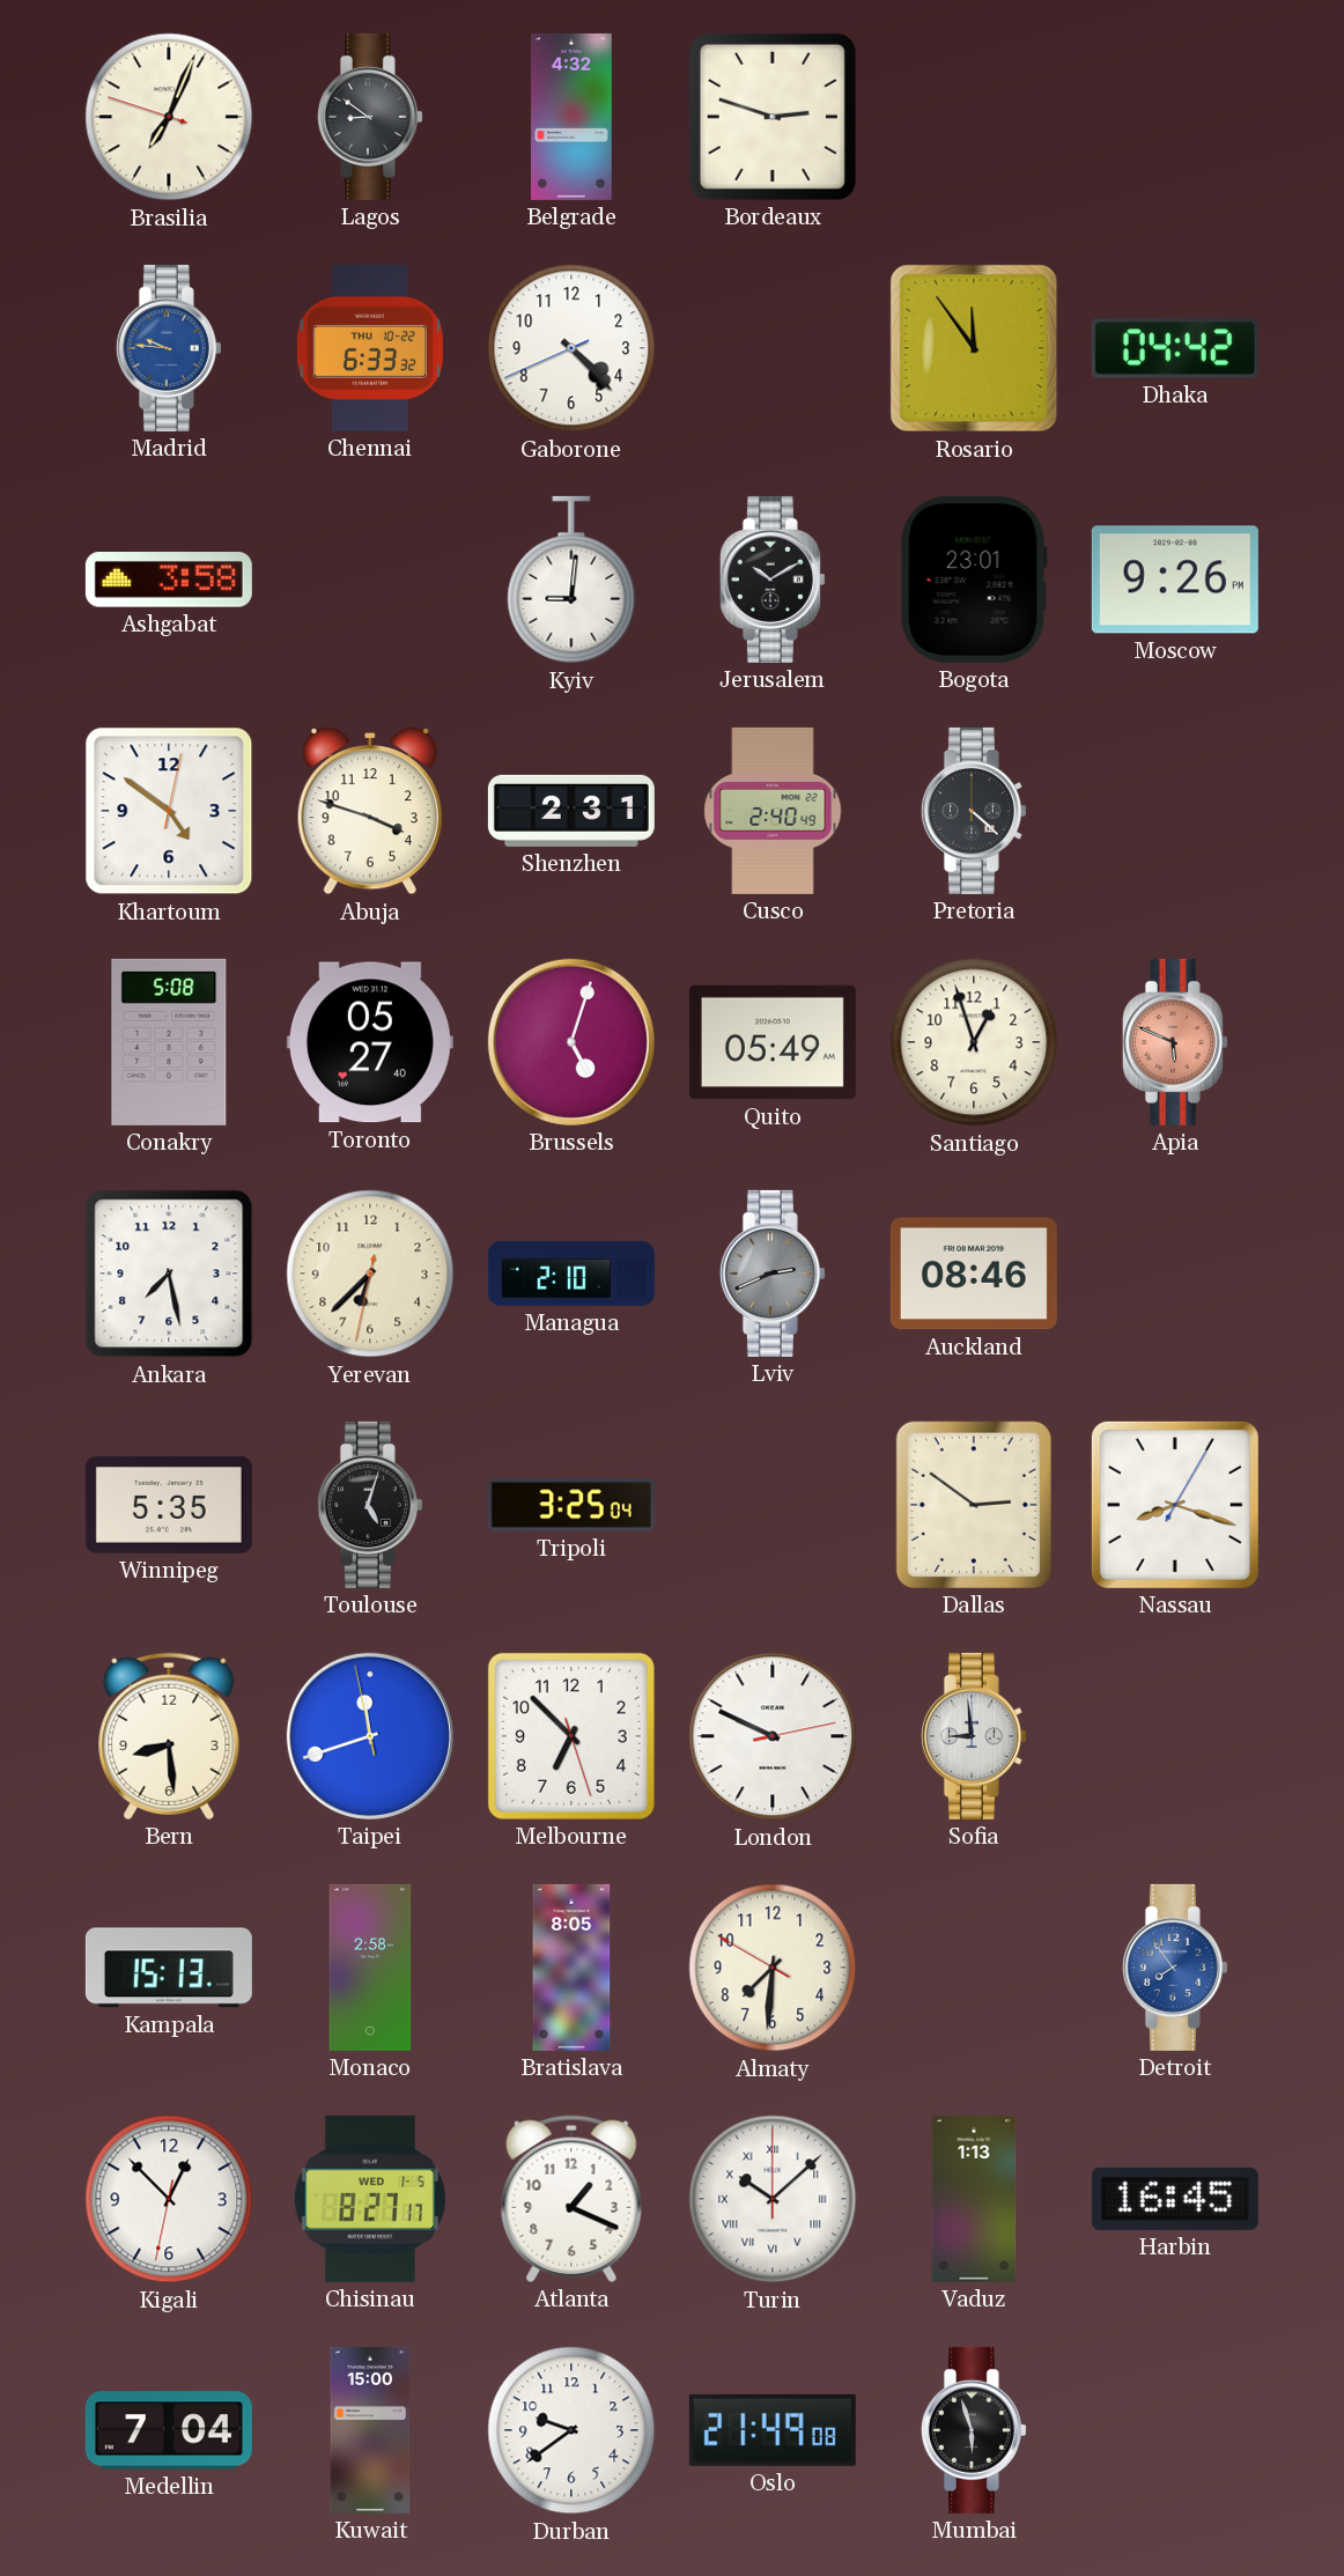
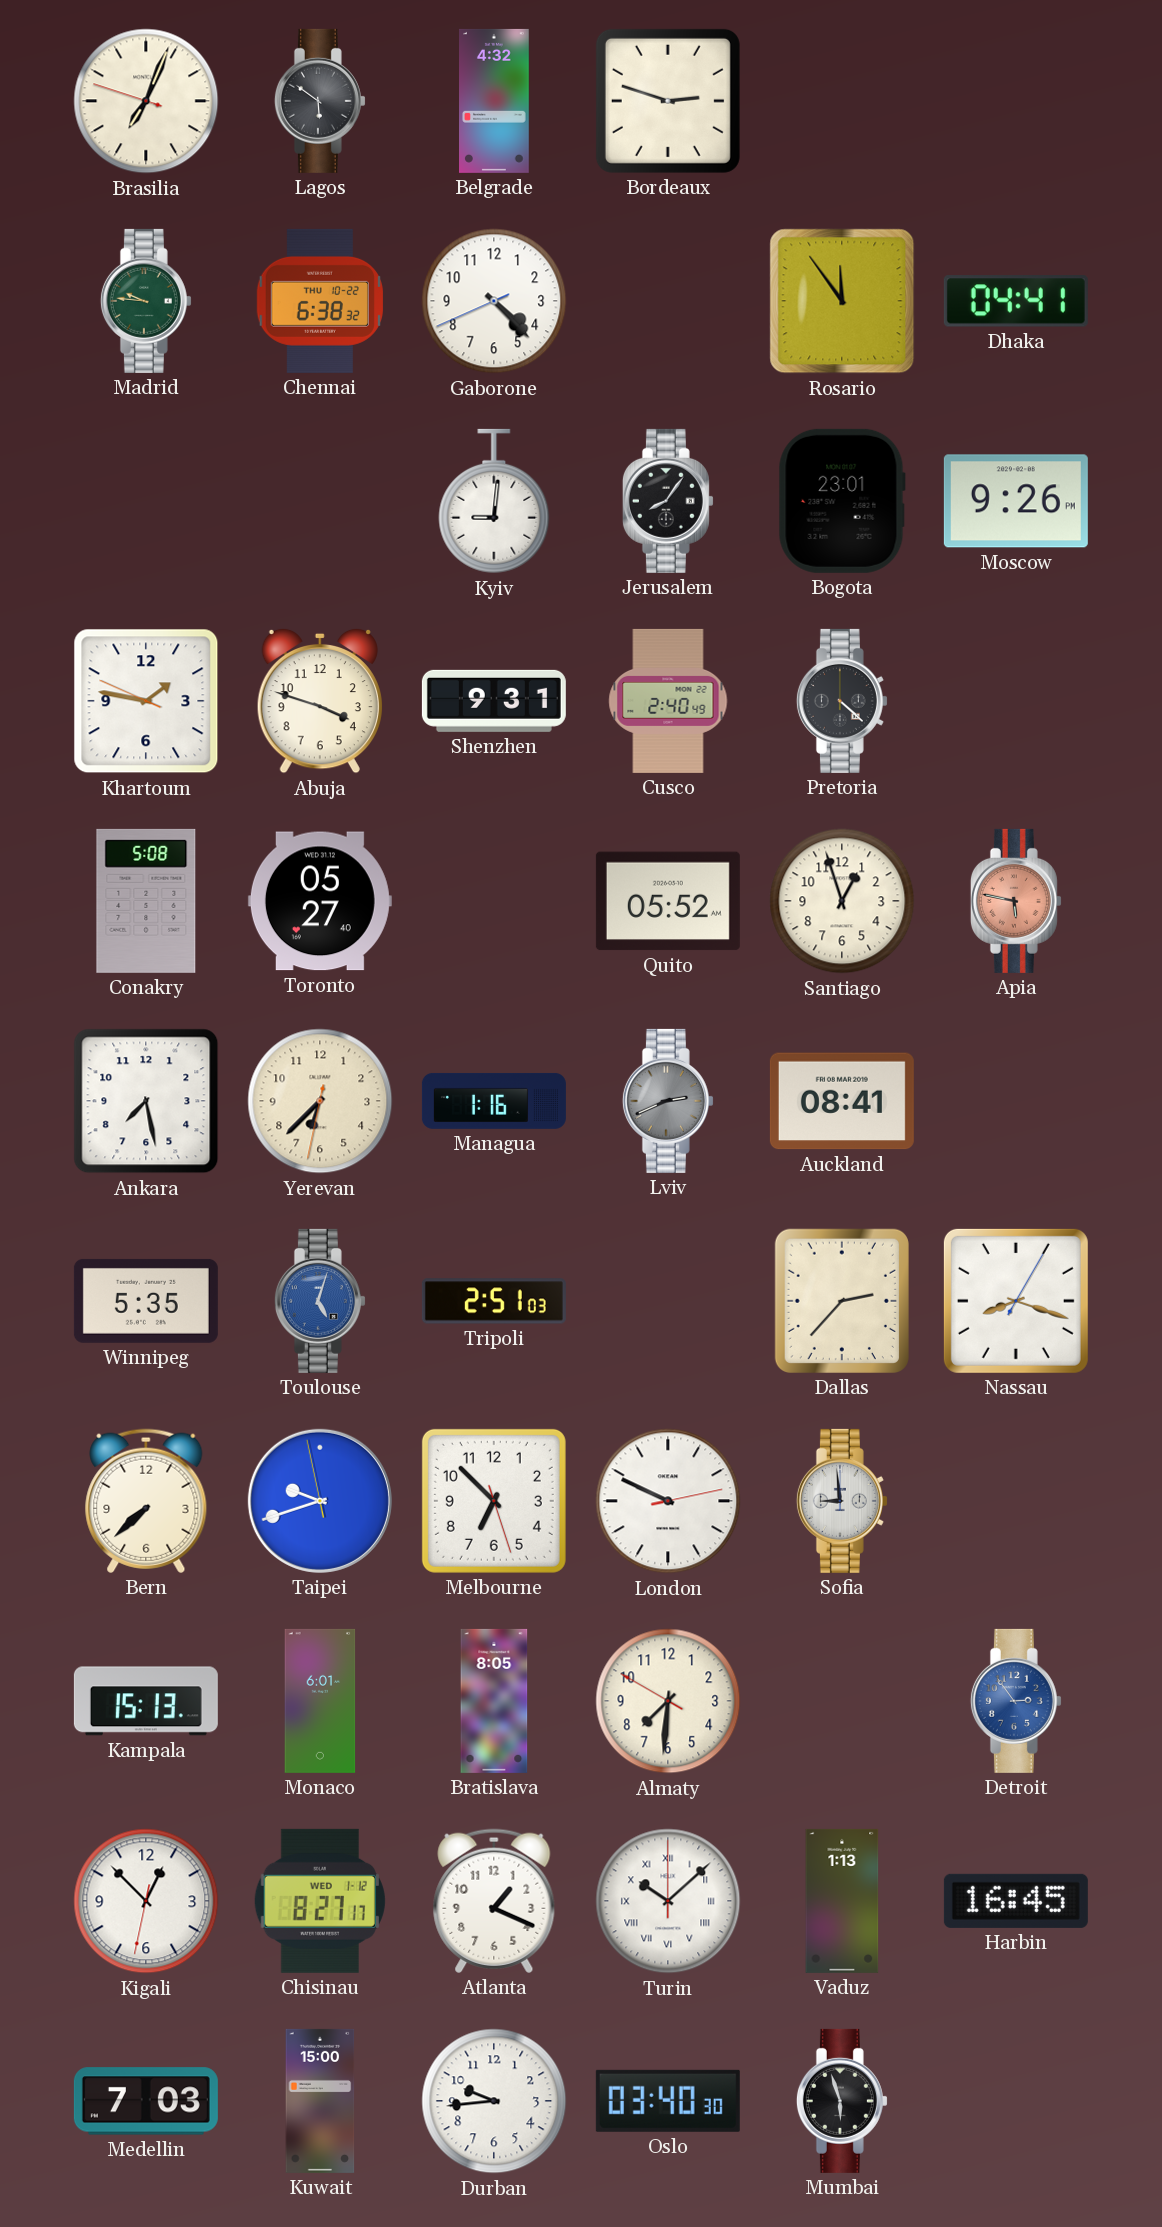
Lagos: 8:51 -> 5:51 (320, 101)
Madrid dial: blue -> green (146, 301)
Chennai: 6:33 -> 6:38 (320, 301)
Dhaka: 04:42 -> 04:41 (1016, 301)
Ashgabat: 3:58 -> none (169, 581)
Jerusalem: 10:10 -> 8:06 (668, 501)
Khartoum: 4:51 -> 1:46 (146, 701)
Shenzhen: 2:31 -> 9:31 (494, 701)
Brussels: 5:03 -> none (571, 1042)
Quito: 05:49 -> 05:52 (668, 901)
Apia: 5:49 -> 5:47 (1016, 901)
Managua: 2:10 -> 1:16 (494, 1101)
Auckland: 08:46 -> 08:41 (842, 1101)
Toulouse dial: black -> blue (320, 1301)
Tripoli: 3:25 -> 2:51 (494, 1301)
Dallas: 2:51 -> 2:37 (842, 1301)
Bern: 8:29 -> 7:38 (146, 1501)
Taipei: 11:41 -> 9:41 (320, 1501)
Monaco: 2:58 -> 6:01 (320, 1701)
Detroit: 7:54 -> 2:54 (1016, 1701)
Chisinau date: WED 1-5 -> WED 1-12 (320, 1901)
Medellin: 7:04 -> 7:03 (146, 2101)
Durban: 9:39 -> 9:44 (494, 2101)
Oslo: 21:49 -> 03:40 (668, 2101)
